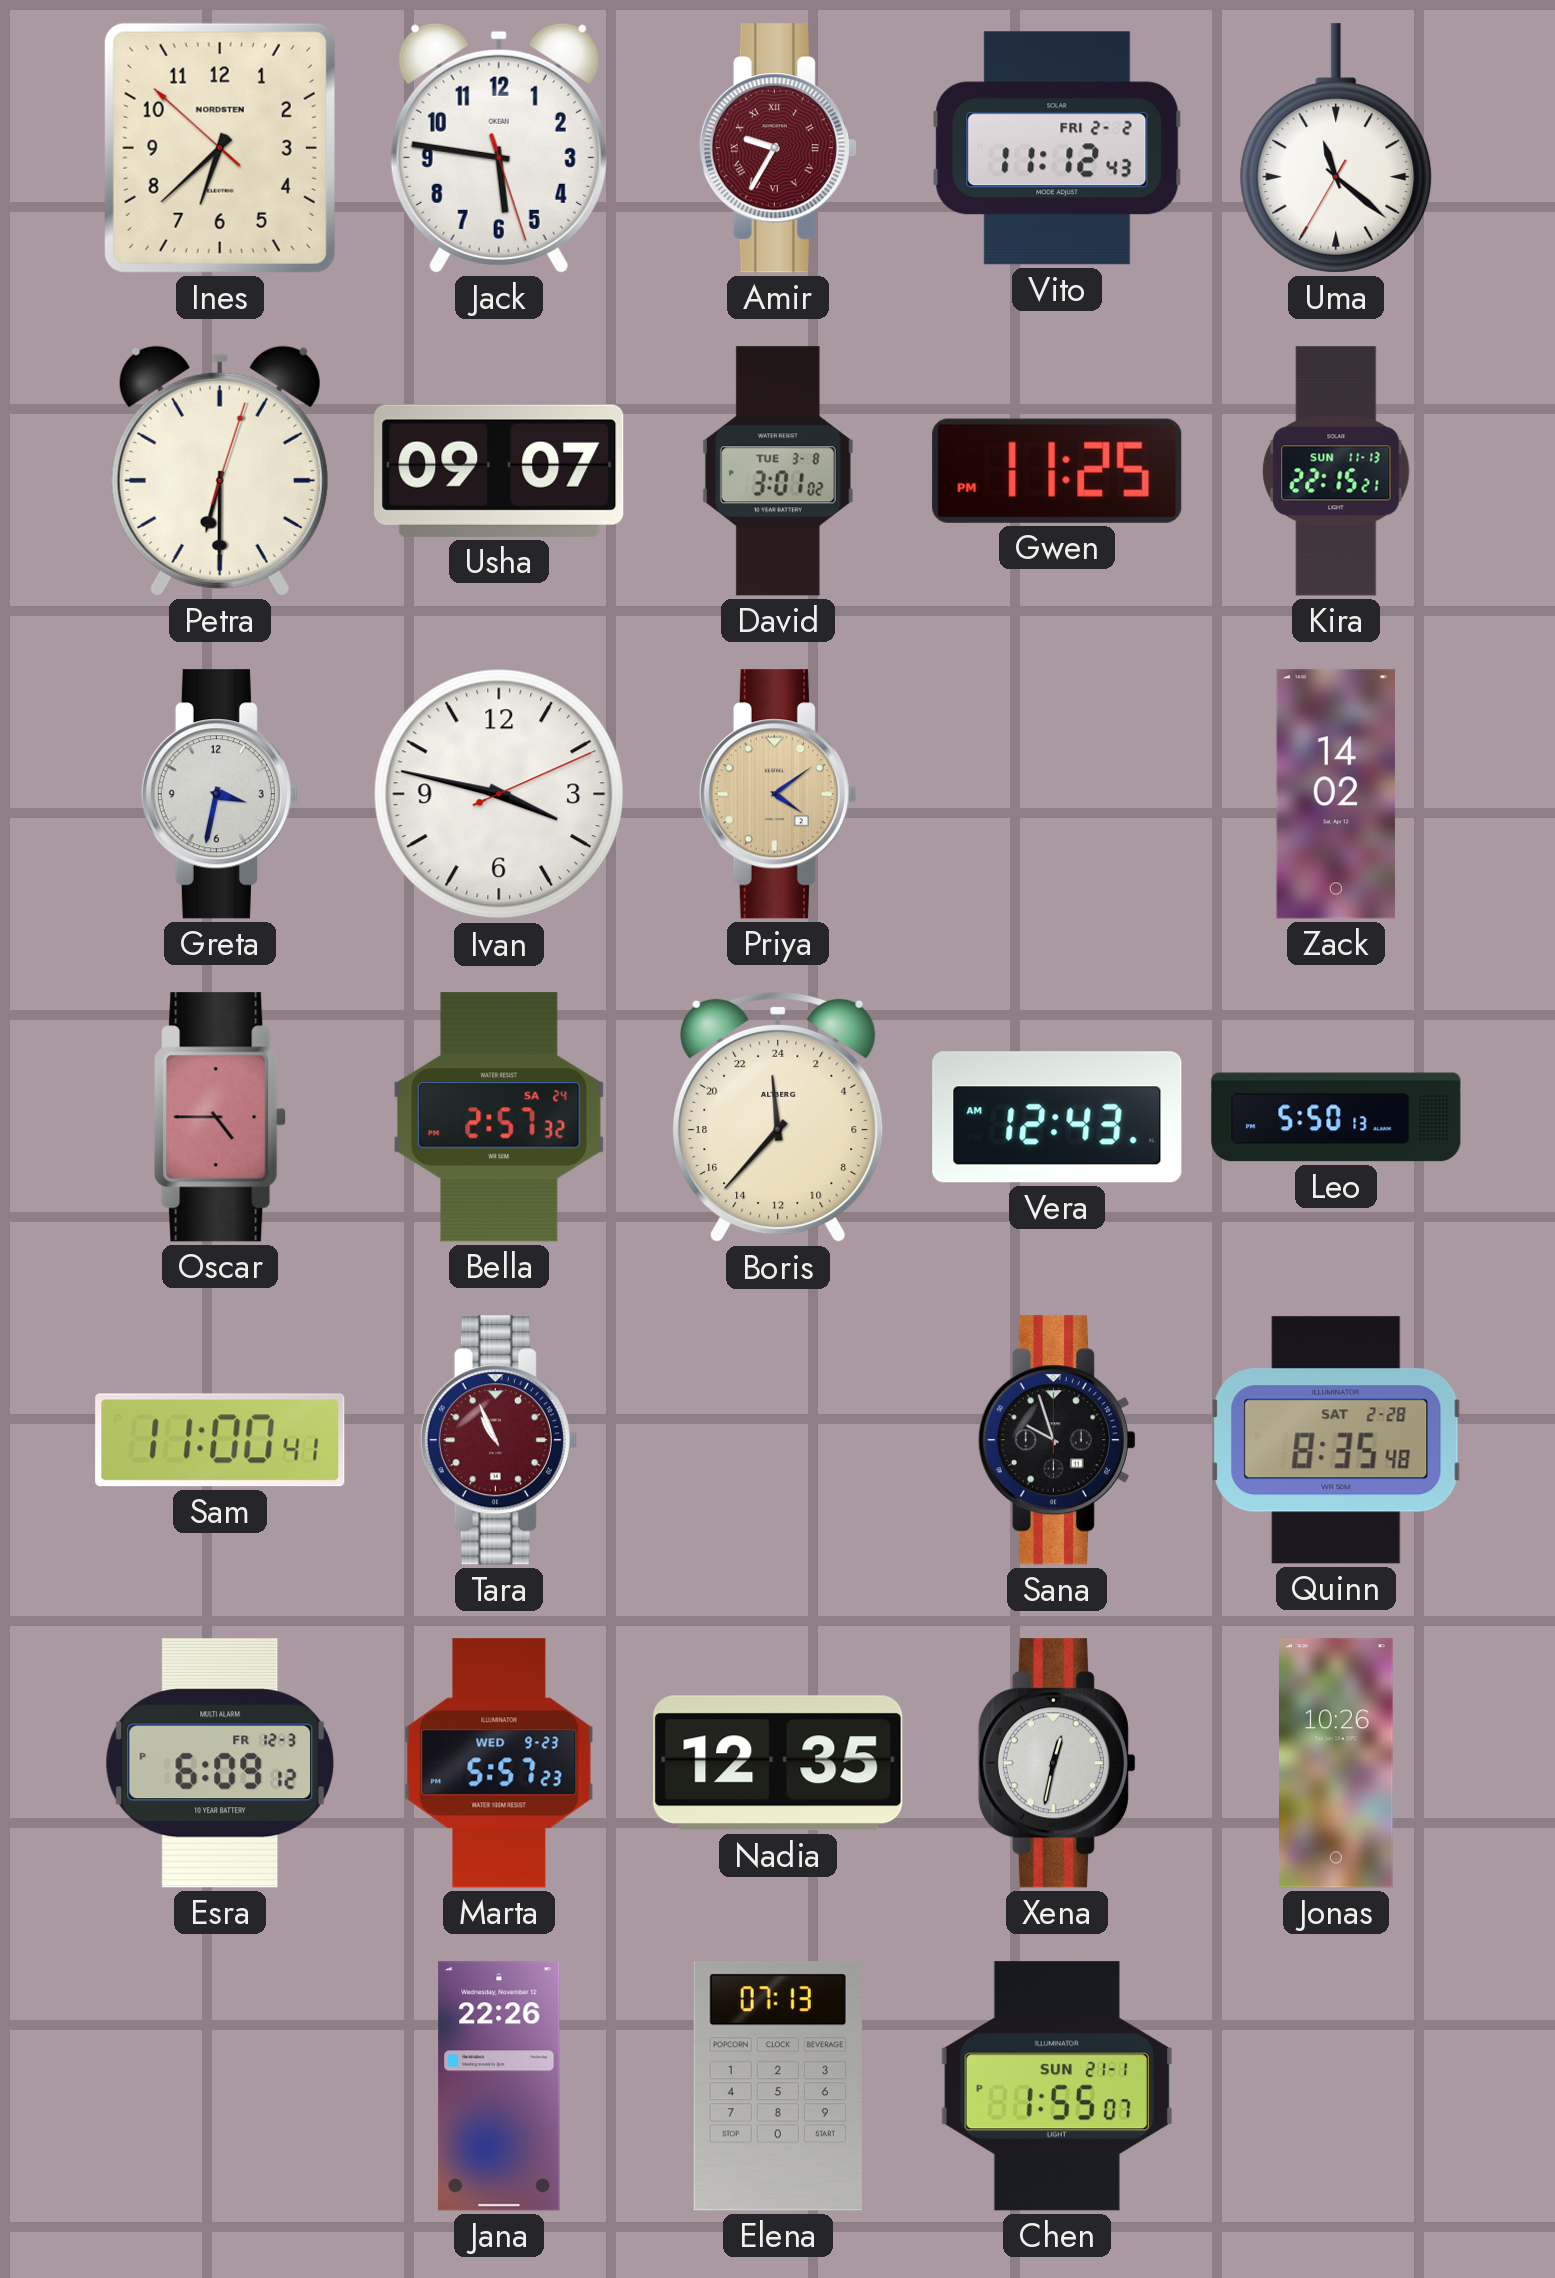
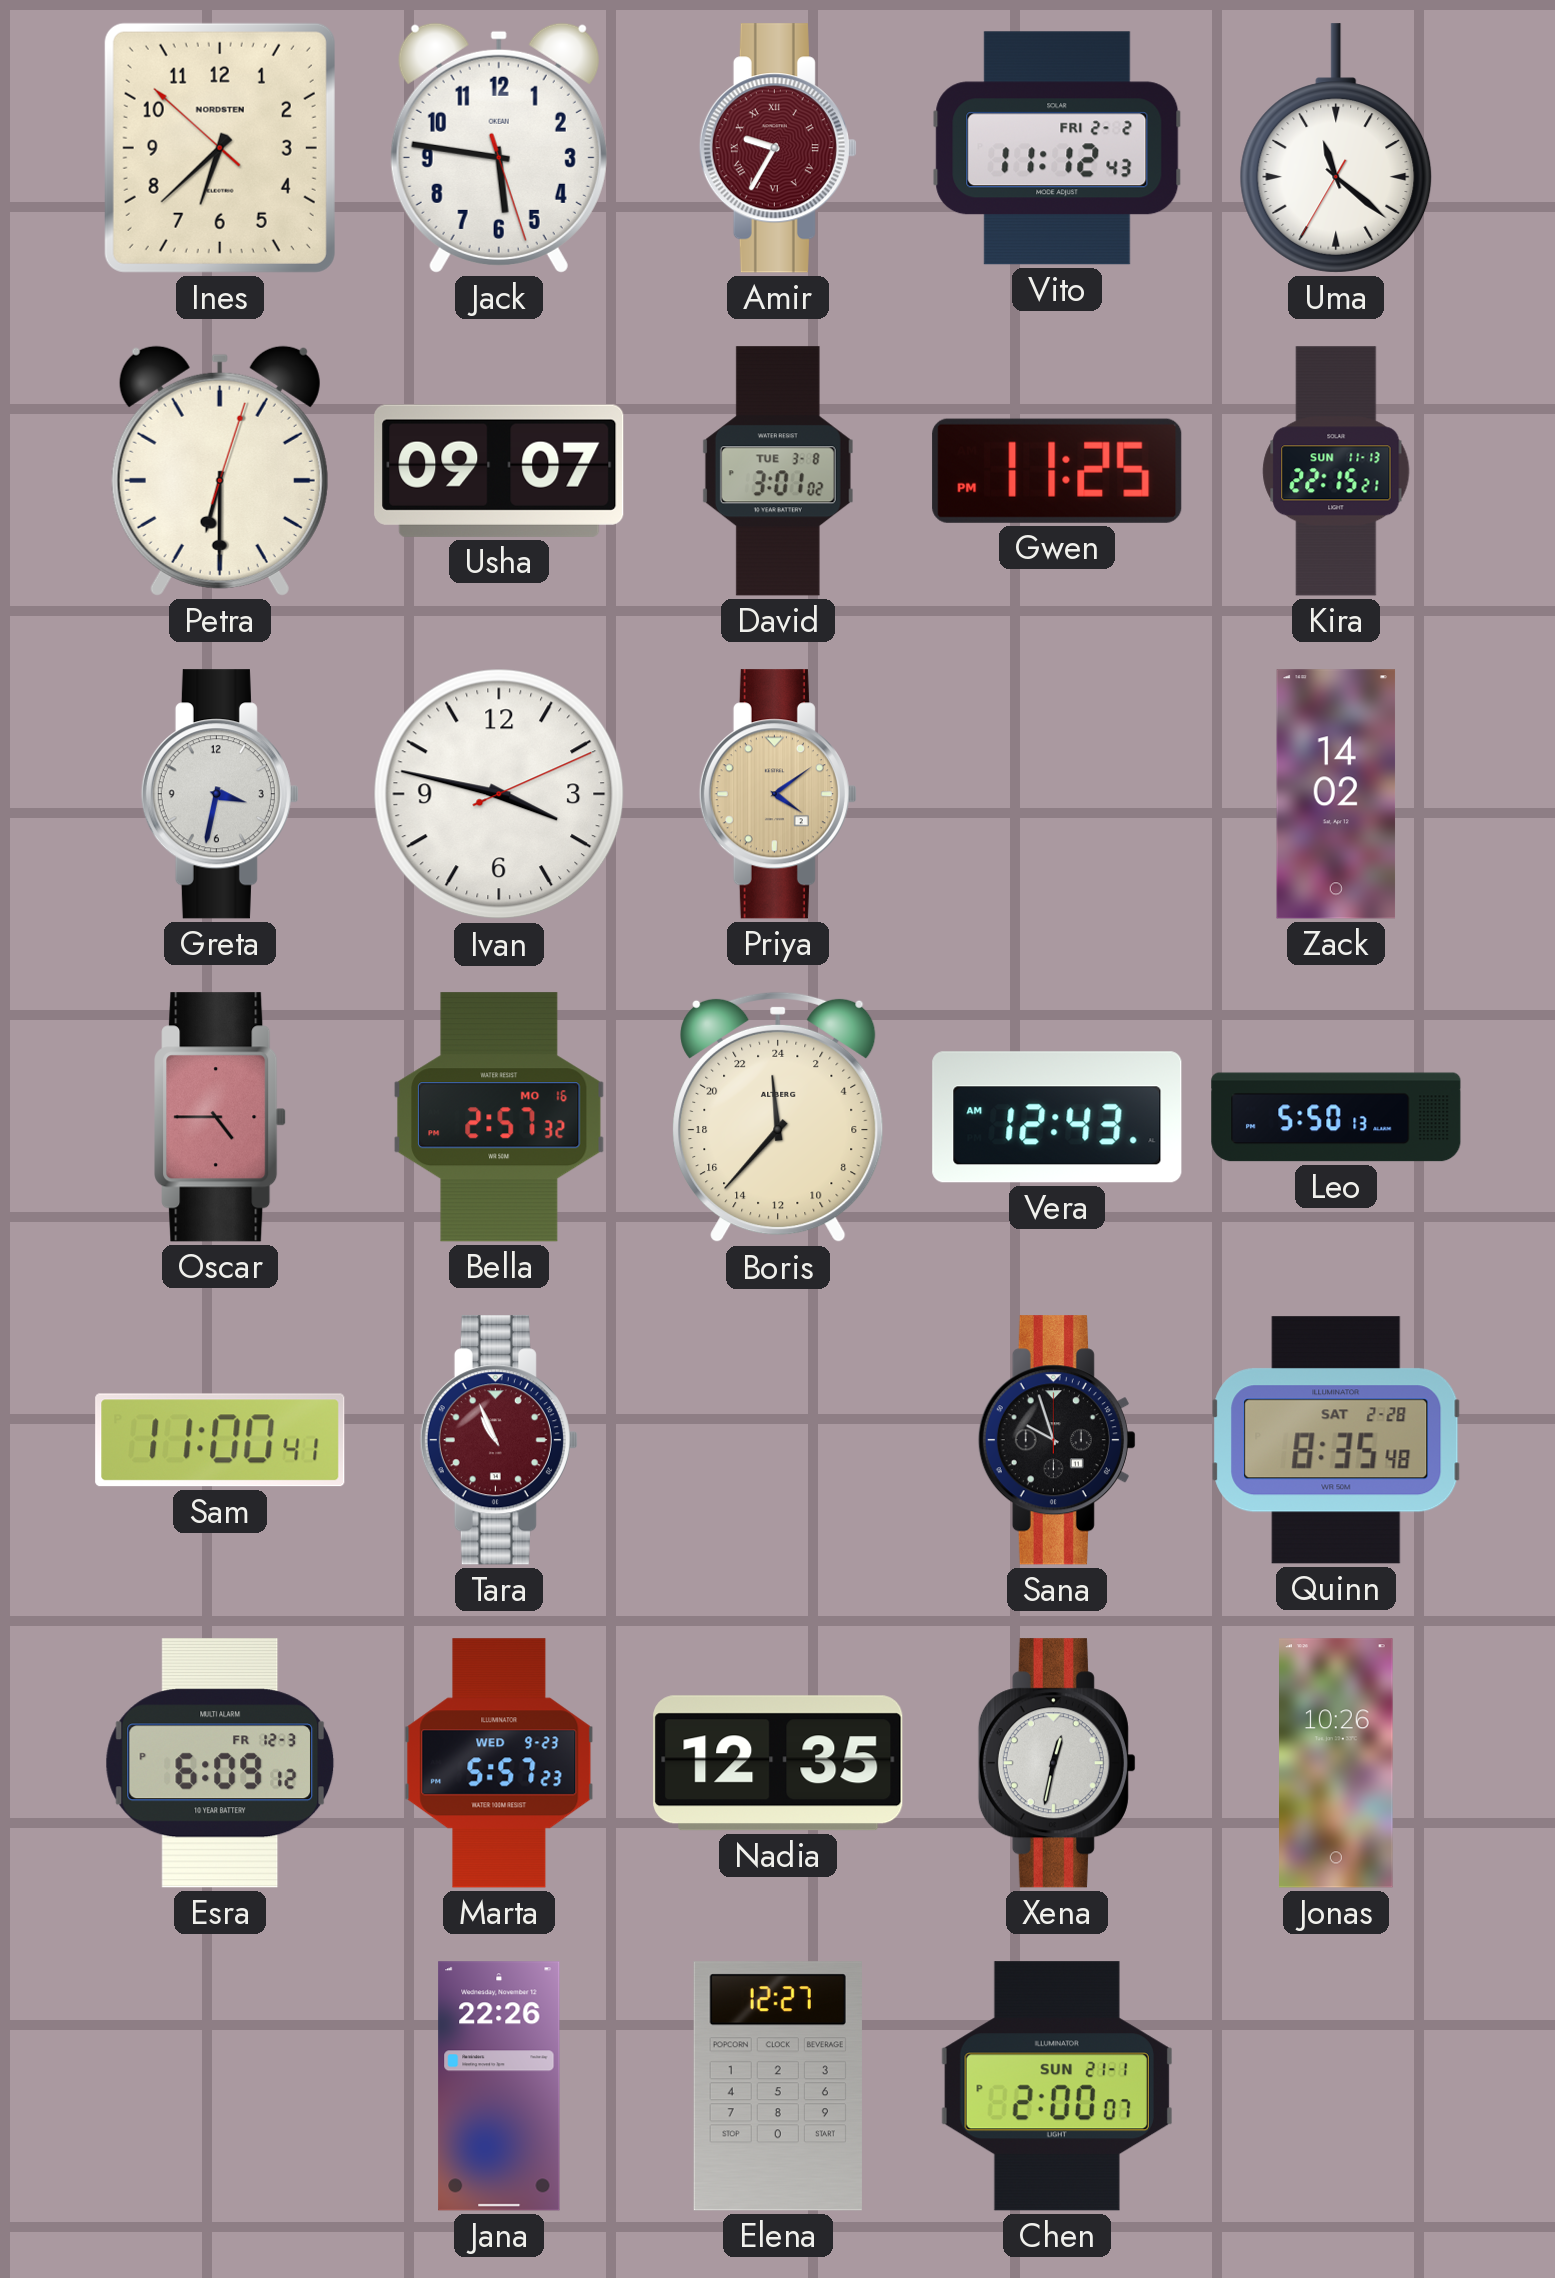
Bella date: SA 24 -> MO 16 (499, 1117)
Elena: 07:13 -> 12:27 (778, 2086)
Chen: 1:55 -> 2:00 (1057, 2086)
